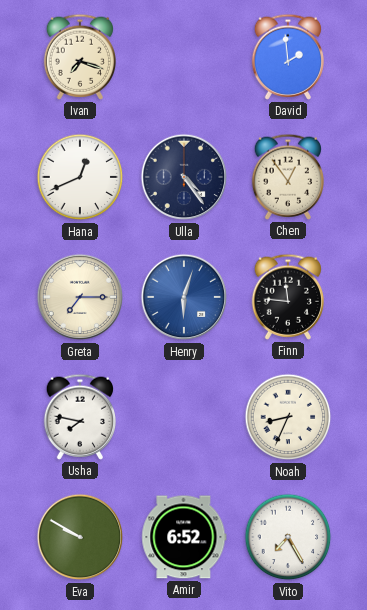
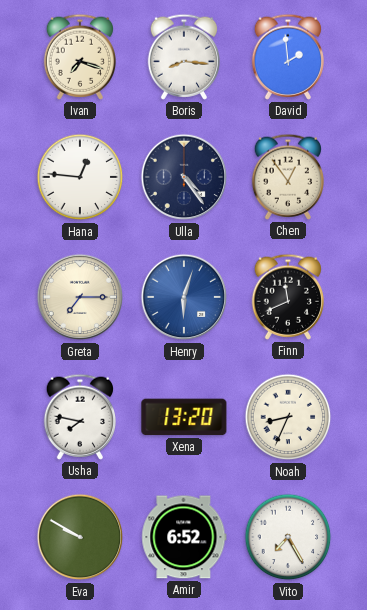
Boris: none -> 8:16 (183, 57)
Hana: 12:41 -> 12:46 (80, 177)
Finn: 11:46 -> 11:41 (287, 297)
Xena: none -> 13:20 (184, 417)
